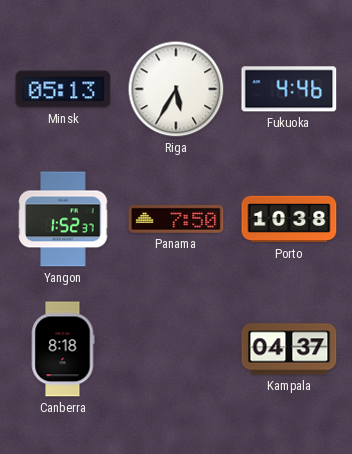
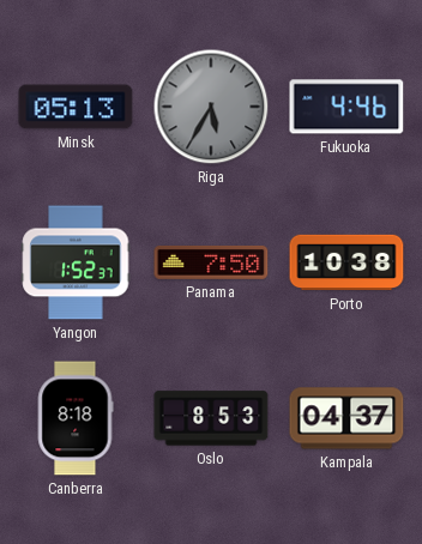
Riga dial: white -> grey (211, 107)
Oslo: none -> 8:53 (211, 418)
